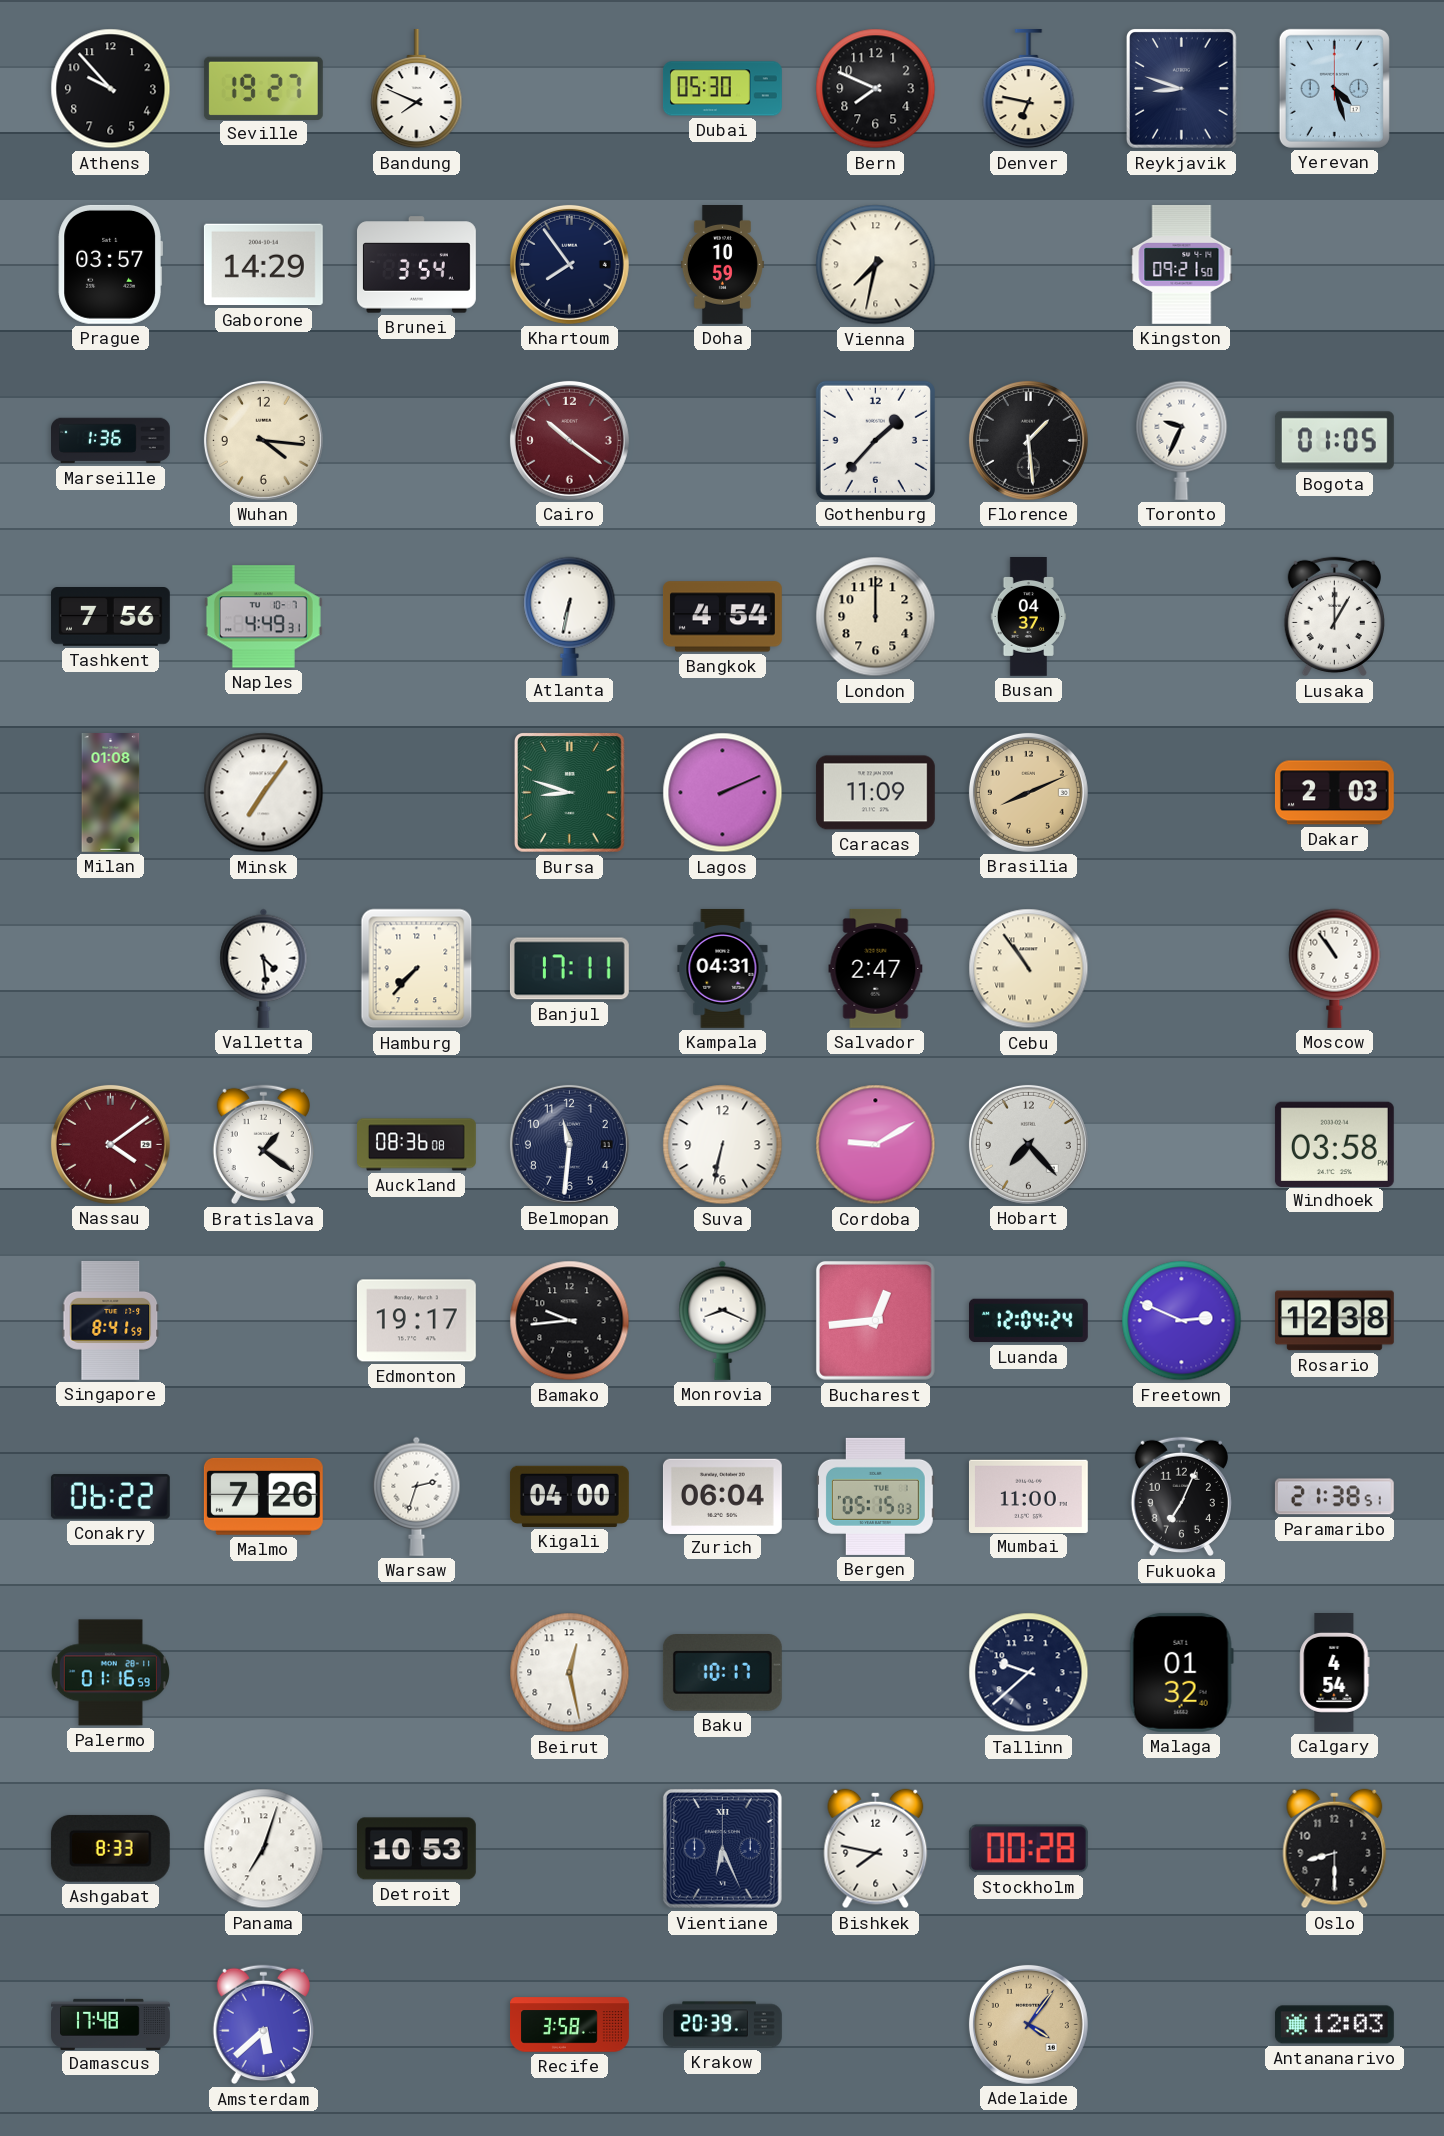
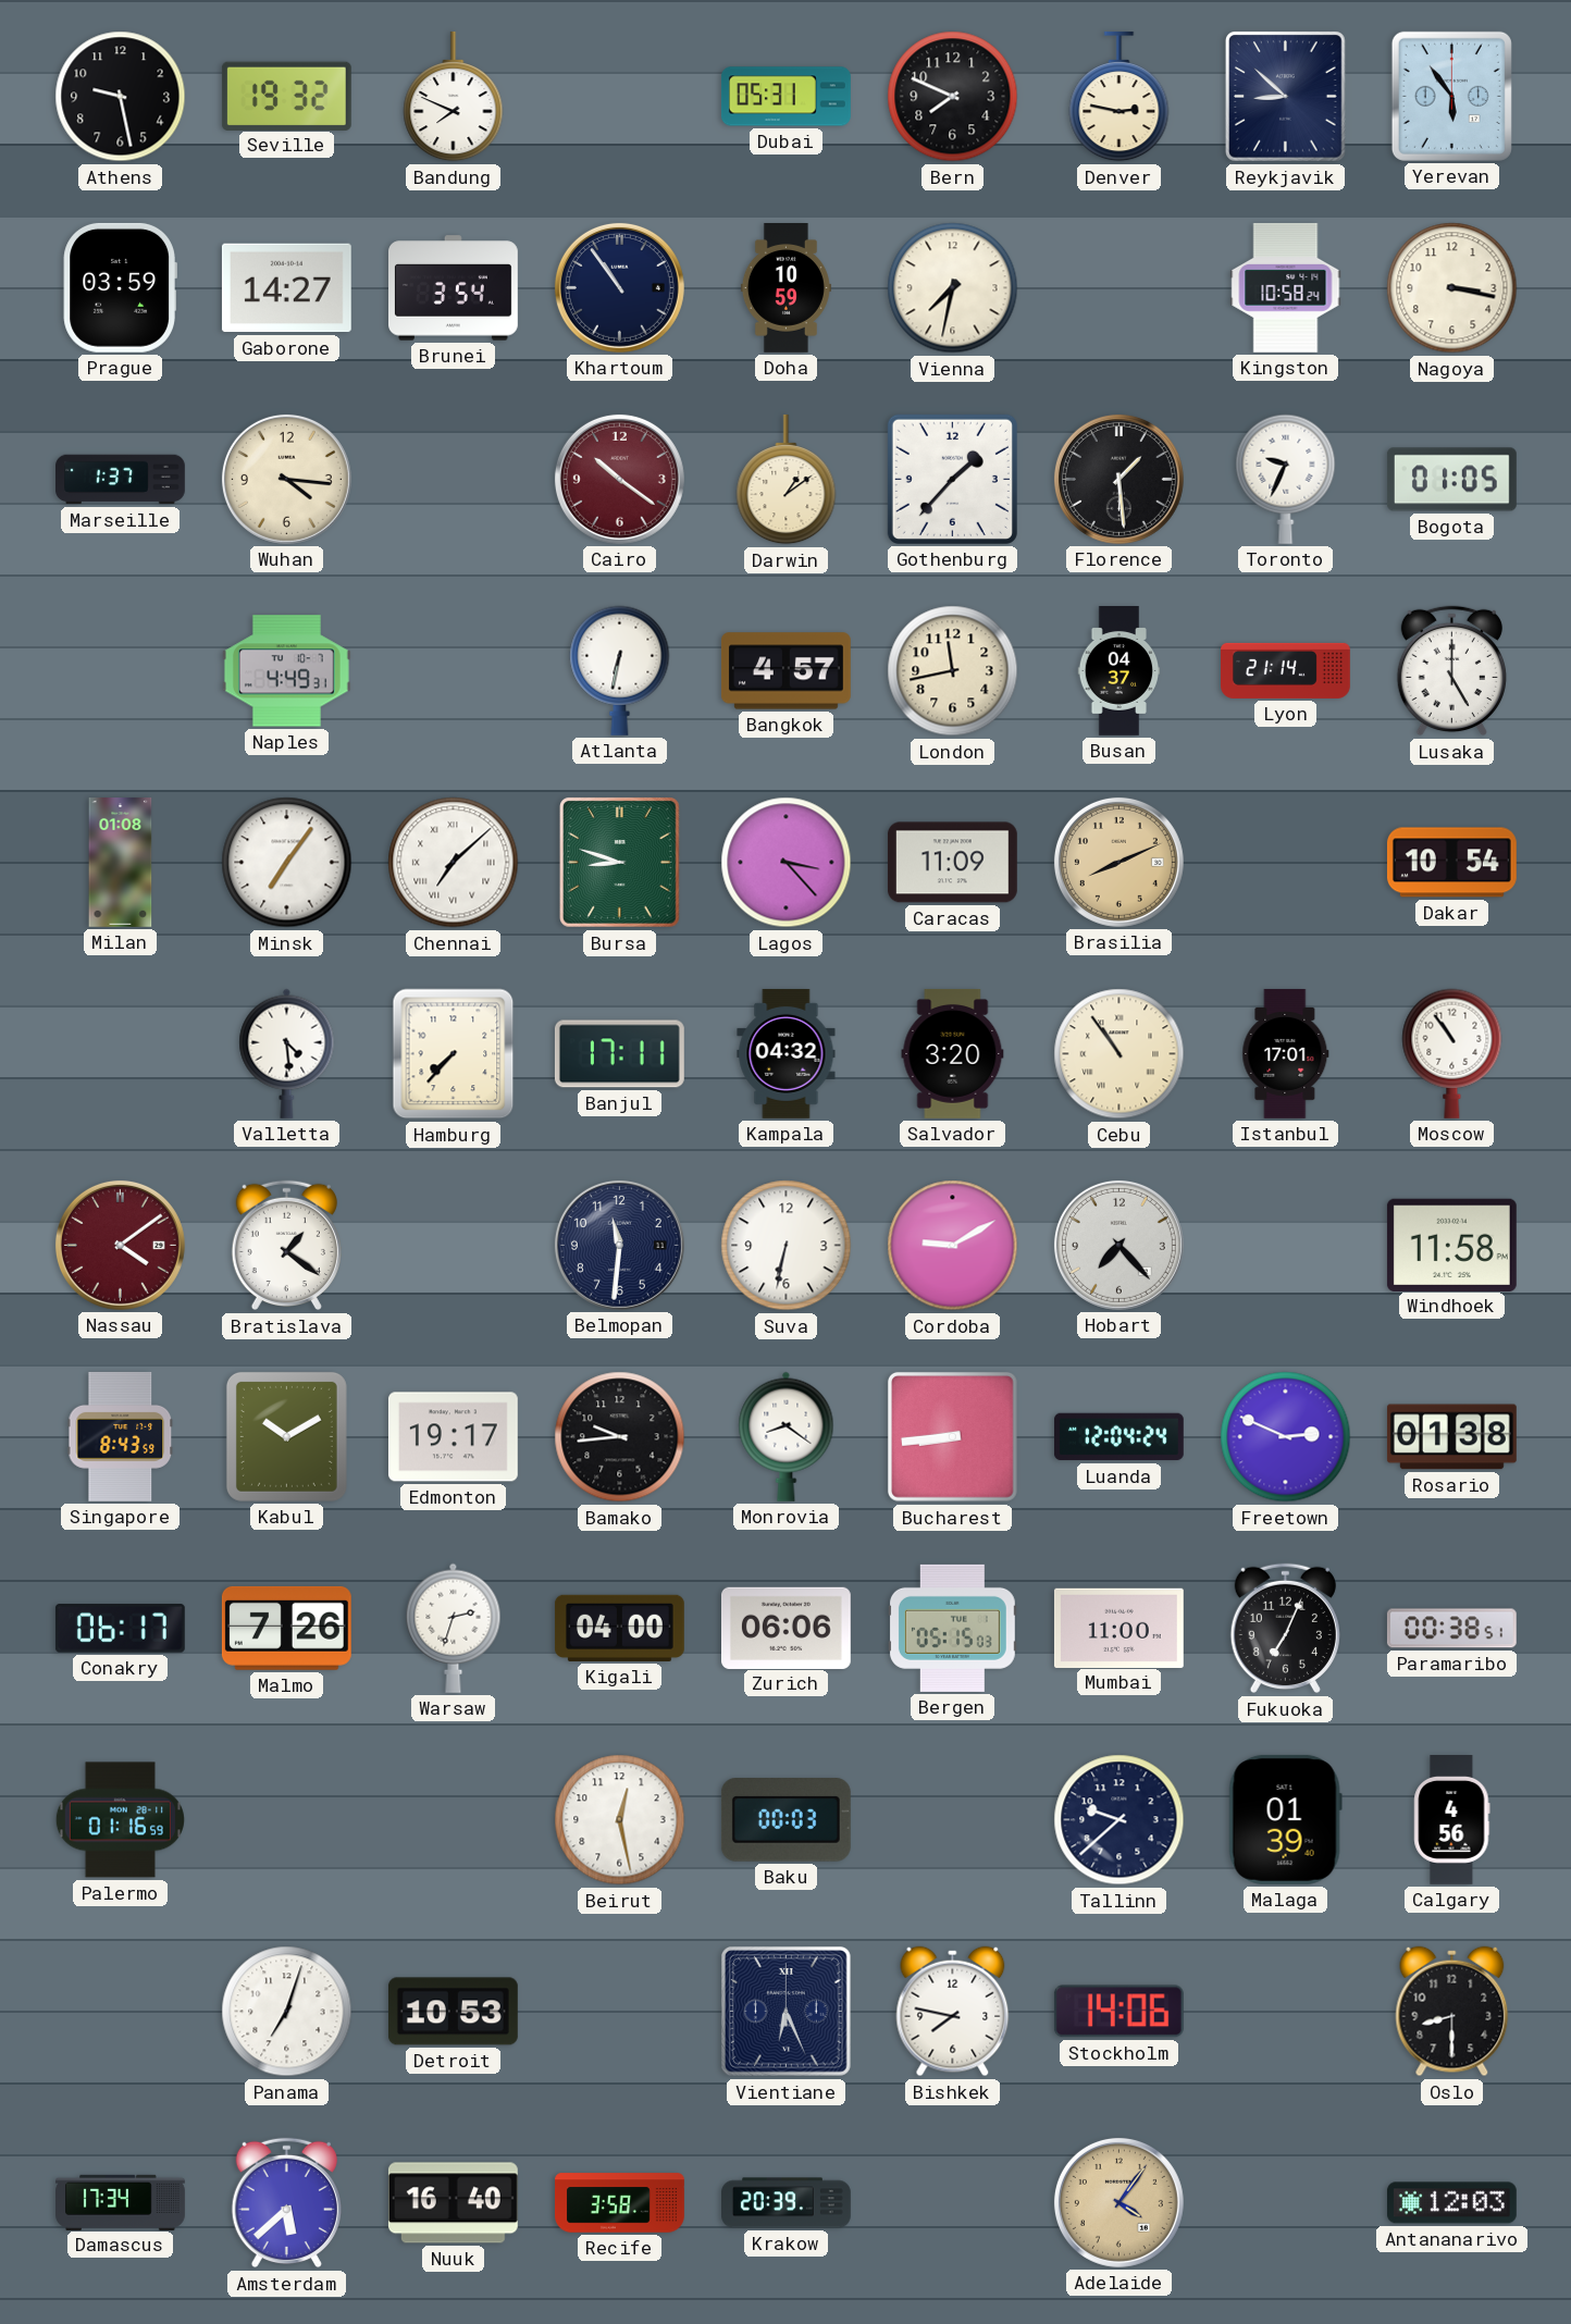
Athens: 9:53 -> 9:28 (121, 97)
Seville: 19:27 -> 19:32 (286, 96)
Dubai: 05:30 -> 05:31 (787, 97)
Denver: 6:47 -> 2:47 (1120, 97)
Reykjavik: 8:48 -> 8:52 (1286, 97)
Yerevan: 4:27 -> 5:54 (1451, 96)
Prague: 03:57 -> 03:59 (120, 287)
Gaborone: 14:29 -> 14:27 (286, 288)
Khartoum: 7:54 -> 10:54 (619, 287)
Kingston: 09:21 -> 10:58 (1286, 288)
Nagoya: none -> 3:17 (1452, 288)
Marseille: 1:36 -> 1:37 (121, 480)
Darwin: none -> 1:09 (787, 480)
Tashkent: 7:56 -> none (110, 617)
Bangkok: 4:54 -> 4:57 (786, 671)
London: 12:00 -> 11:43 (953, 671)
Lyon: none -> 21:14 (1286, 670)
Lusaka: 1:00 -> 5:00 (1451, 671)
Chennai: none -> 7:08 (454, 863)
Lagos: 2:11 -> 3:23 (787, 863)
Dakar: 2:03 -> 10:54 (1451, 863)
Kampala: 04:31 -> 04:32 (787, 1053)
Salvador: 2:47 -> 3:20 (953, 1053)
Istanbul: none -> 17:01 (1286, 1054)
Auckland: 08:36 -> none (417, 1145)
Windhoek: 03:58 -> 11:58 (1451, 1245)
Singapore: 8:41 -> 8:43 (121, 1436)
Kabul: none -> 10:10 (286, 1436)
Monrovia: 8:19 -> 8:21 (787, 1436)
Bucharest: 12:44 -> 8:44 (952, 1436)
Rosario: 12:38 -> 01:38 (1451, 1437)
Conakry: 06:22 -> 06:17 (120, 1629)
Zurich: 06:04 -> 06:06 (786, 1628)
Paramaribo: 21:38 -> 00:38 (1451, 1629)
Baku: 10:17 -> 00:03 (786, 1820)
Malaga: 01:32 -> 01:39 (1285, 1819)
Calgary: 4:54 -> 4:56 (1452, 1820)
Ashgabat: 8:33 -> none (110, 1848)
Stockholm: 00:28 -> 14:06 (1118, 2012)
Damascus: 17:48 -> 17:34 (121, 2202)
Nuuk: none -> 16:40 (453, 2203)
